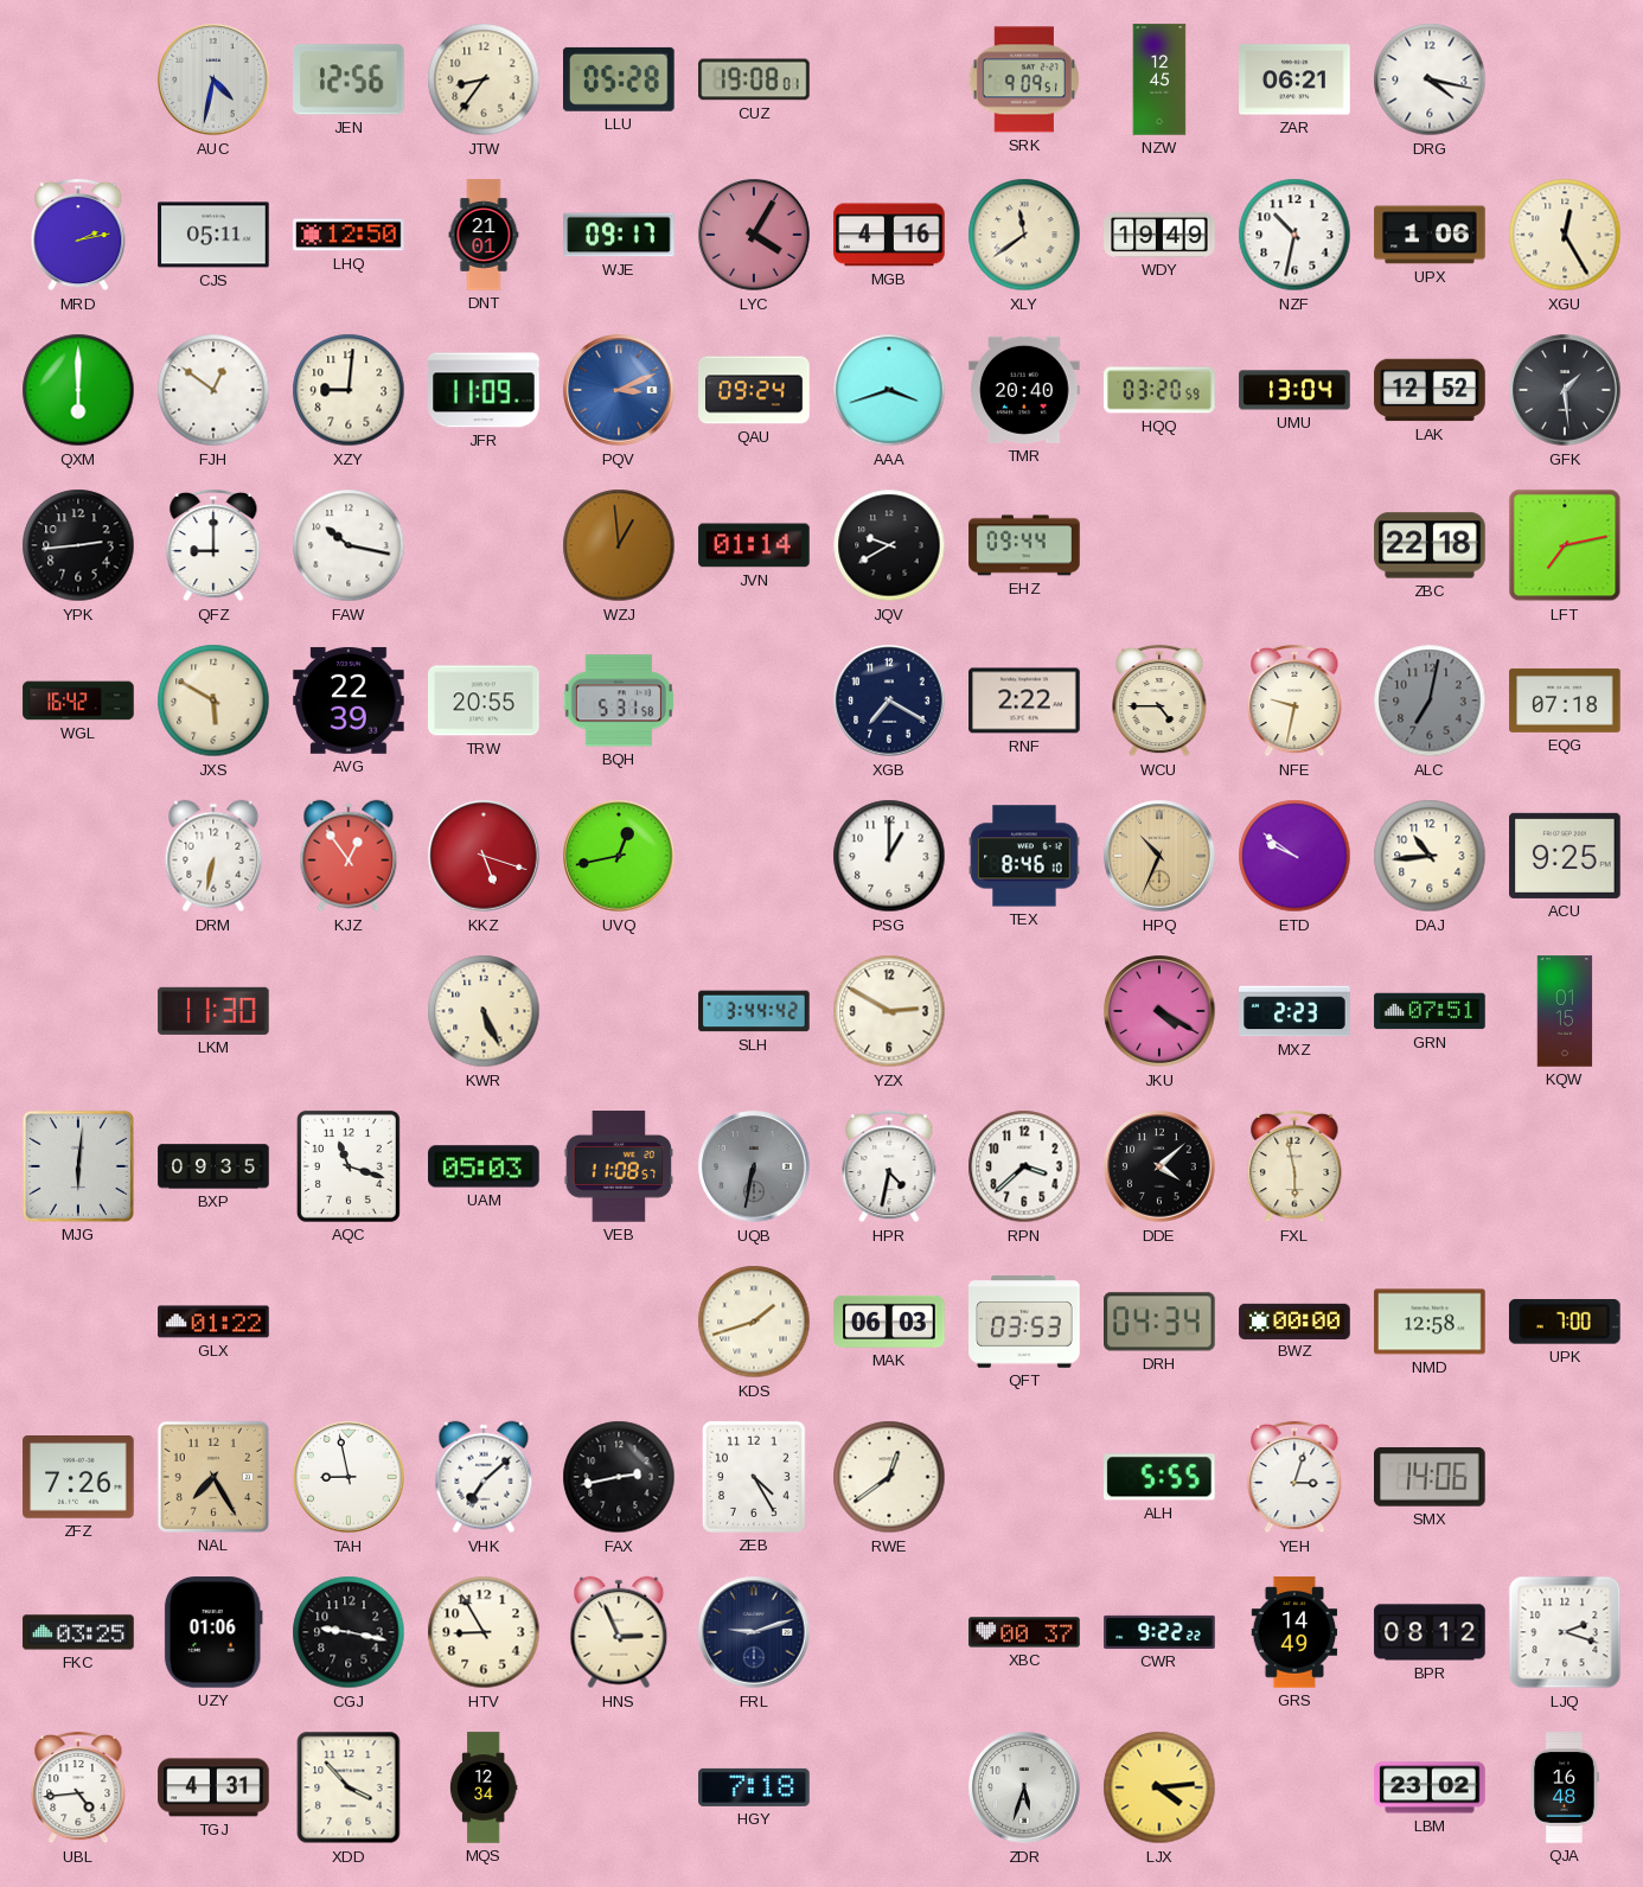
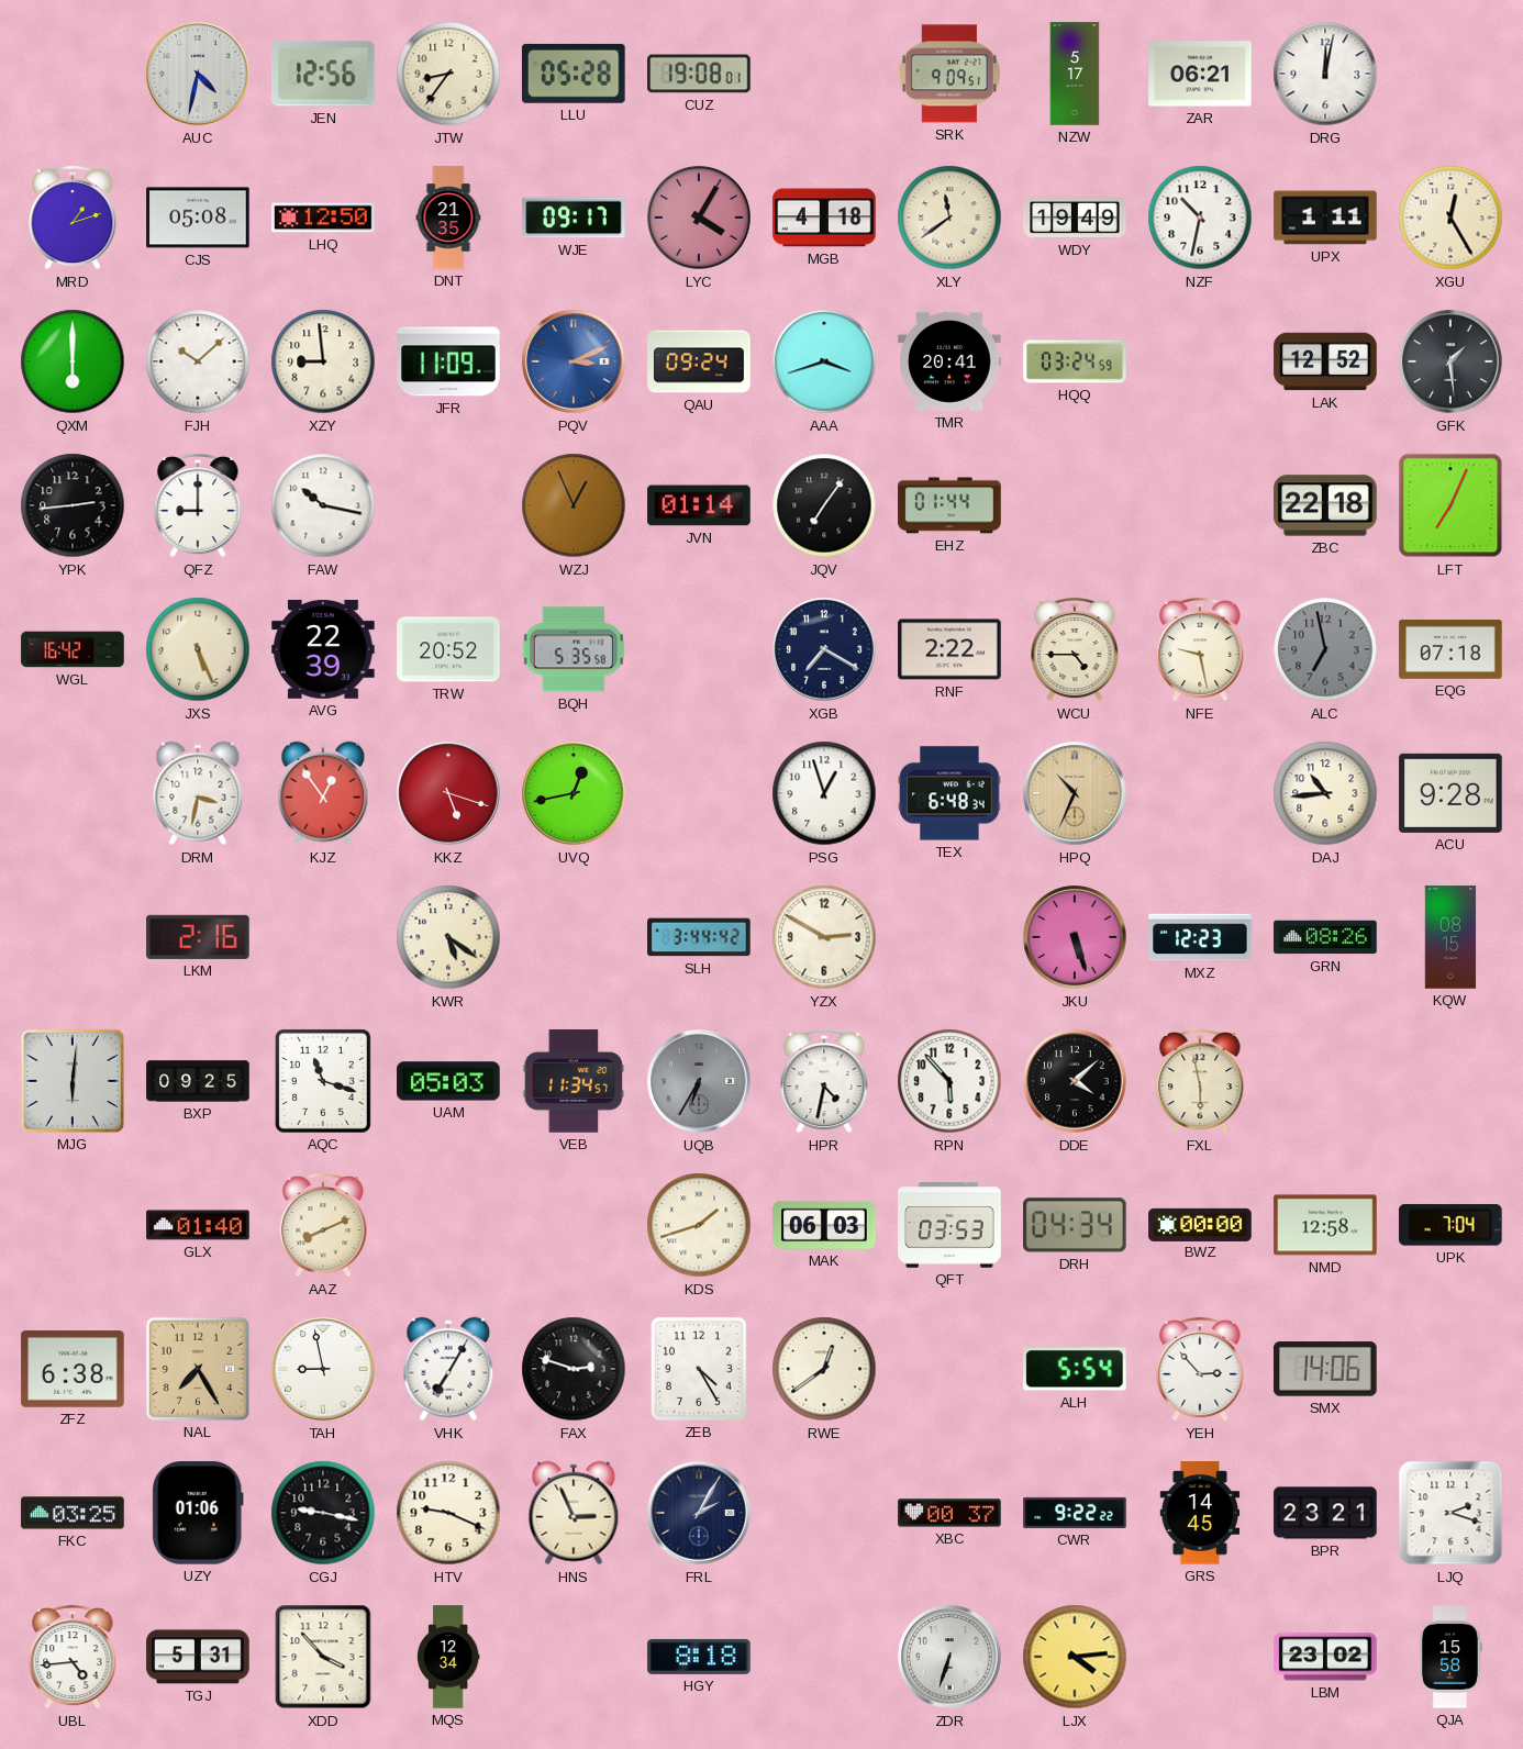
NZW: 12:45 -> 5:17 (1075, 74)
DRG: 4:17 -> 12:02 (1325, 74)
MRD: 2:13 -> 1:12 (73, 218)
CJS: 05:11 -> 05:08 (198, 218)
DNT: 21:01 -> 21:35 (448, 218)
MGB: 4:16 -> 4:18 (824, 218)
UPX: 1:06 -> 1:11 (1325, 218)
FJH: 12:51 -> 10:08 (198, 361)
XZY: 9:01 -> 8:59 (323, 361)
TMR: 20:40 -> 20:41 (949, 361)
HQQ: 03:20 -> 03:24 (1075, 361)
UMU: 13:04 -> none (1294, 390)
WZJ: 12:59 -> 12:56 (574, 505)
JQV: 9:40 -> 7:06 (824, 505)
EHZ: 09:44 -> 01:44 (949, 505)
LFT: 7:13 -> 7:04 (1450, 505)
JXS: 5:50 -> 5:26 (198, 649)
TRW: 20:55 -> 20:52 (448, 649)
BQH: 5:31 -> 5:35 (574, 649)
NFE: 9:32 -> 9:28 (1200, 649)
ALC: 7:02 -> 6:58 (1325, 649)
DRM: 6:32 -> 3:32 (198, 793)
PSG: 1:00 -> 12:57 (824, 793)
TEX: 8:46 -> 6:48 (949, 793)
ETD: 9:51 -> none (1294, 856)
ACU: 9:25 -> 9:28 (1450, 793)
LKM: 11:30 -> 2:16 (198, 937)
KWR: 5:26 -> 5:21 (448, 937)
JKU: 4:20 -> 5:27 (1075, 937)
MXZ: 2:23 -> 12:23 (1200, 937)
GRN: 07:51 -> 08:26 (1325, 937)
KQW: 01:15 -> 08:15 (1450, 937)
BXP: 09:35 -> 09:25 (198, 1081)
VEB: 11:08 -> 11:34 (574, 1081)
UQB: 6:32 -> 6:35 (699, 1081)
RPN: 3:38 -> 5:53 (949, 1081)
GLX: 01:22 -> 01:40 (198, 1225)
AAZ: none -> 8:11 (323, 1225)
UPK: 7:00 -> 7:04 (1450, 1225)
ZFZ: 7:26 -> 6:38 (73, 1370)
VHK: 7:08 -> 7:05 (448, 1369)
FAX: 2:43 -> 2:48 (574, 1369)
ALH: 5:55 -> 5:54 (1076, 1369)
YEH: 3:03 -> 2:53 (1200, 1369)
HTV: 8:55 -> 9:19 (448, 1513)
FRL: 9:12 -> 2:05 (699, 1513)
GRS: 14:49 -> 14:45 (1200, 1513)
BPR: 08:12 -> 23:21 (1325, 1513)
TGJ: 4:31 -> 5:31 (198, 1657)
HGY: 7:18 -> 8:18 (699, 1657)
ZDR: 5:33 -> 6:33 (949, 1657)
QJA: 16:48 -> 15:58 (1449, 1657)
